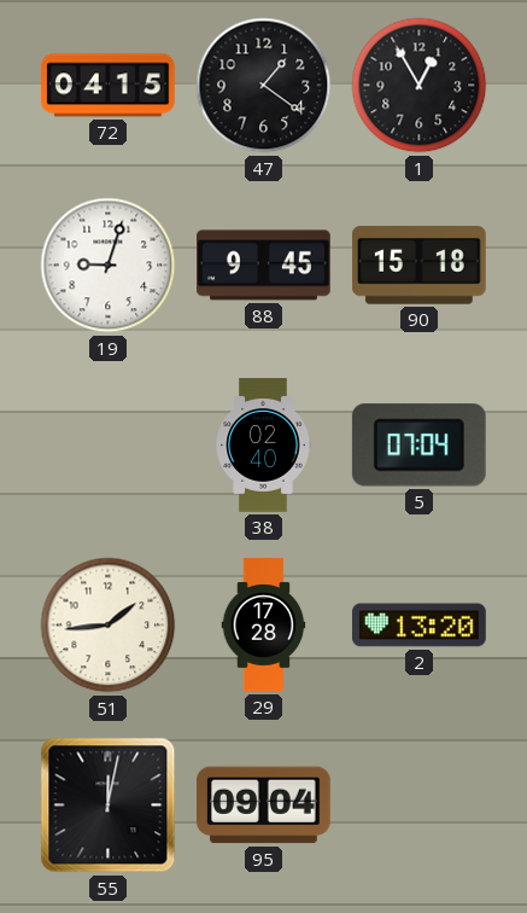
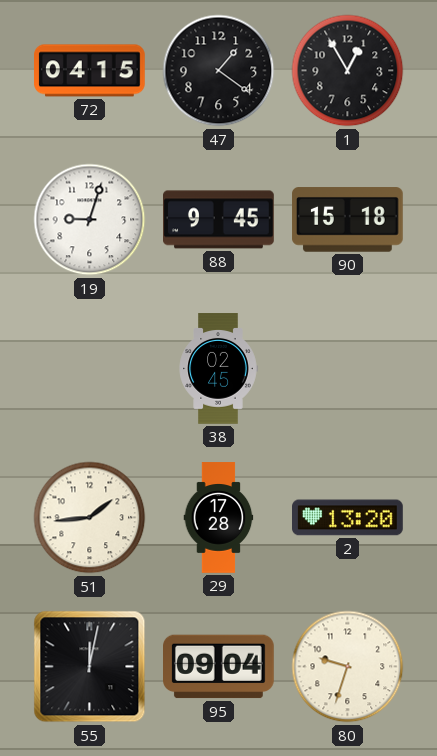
38: 02:40 -> 02:45 (218, 369)
5: 07:04 -> none (418, 446)
80: none -> 9:33 (348, 667)
